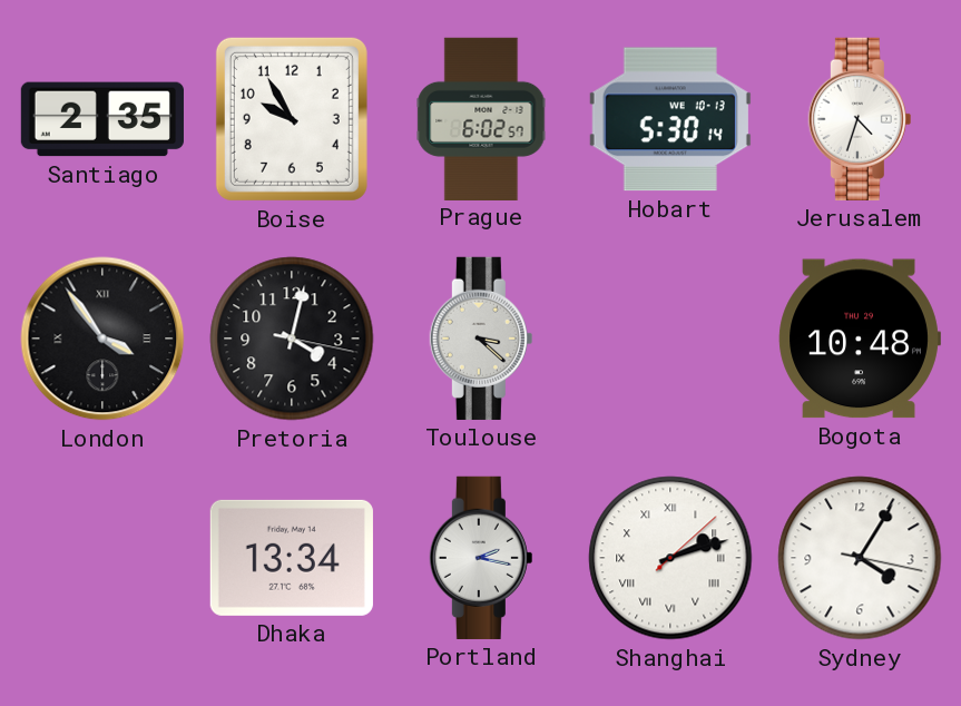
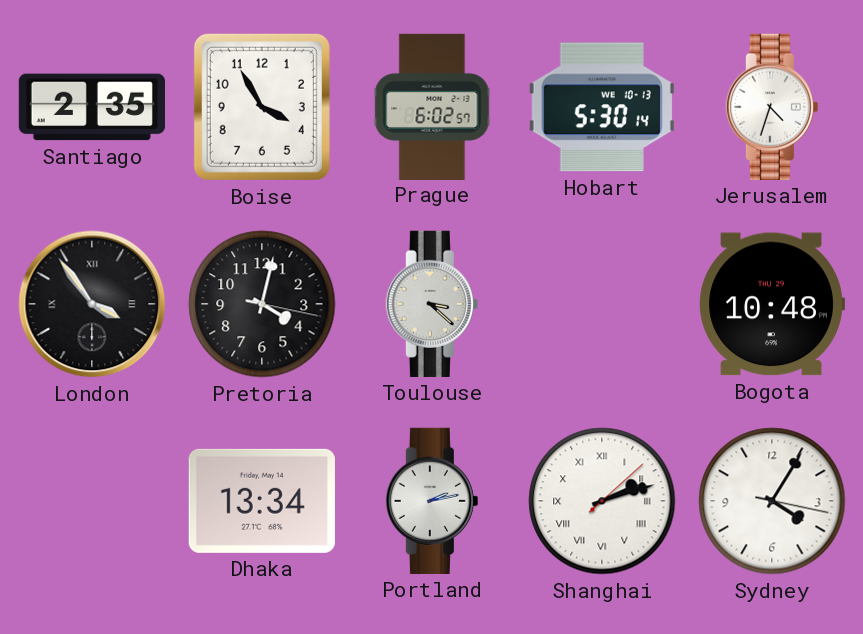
Boise: 9:55 -> 3:55 (262, 107)
Portland: 2:17 -> 2:13 (432, 501)
